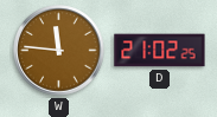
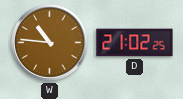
W: 11:46 -> 10:46 (50, 43)
